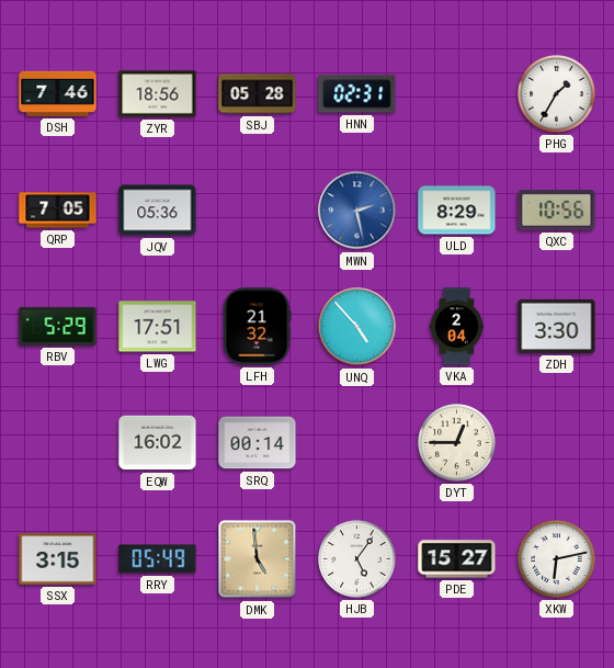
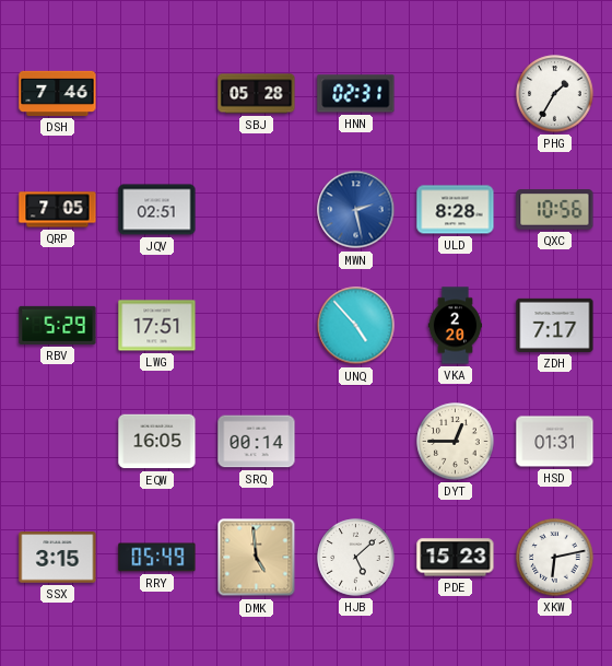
ZYR: 18:56 -> none (158, 94)
JQV: 05:36 -> 02:51 (157, 210)
ULD: 8:29 -> 8:28 (456, 210)
LFH: 21:32 -> none (257, 327)
VKA: 2:04 -> 2:20 (456, 326)
ZDH: 3:30 -> 7:17 (555, 325)
EQW: 16:02 -> 16:05 (157, 442)
HSD: none -> 01:31 (555, 442)
HJB: 5:06 -> 5:08 (356, 558)
PDE: 15:27 -> 15:23 (456, 558)
